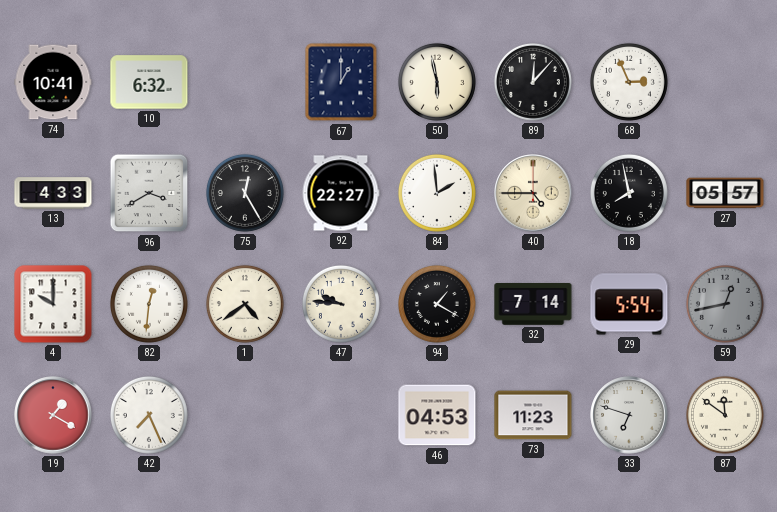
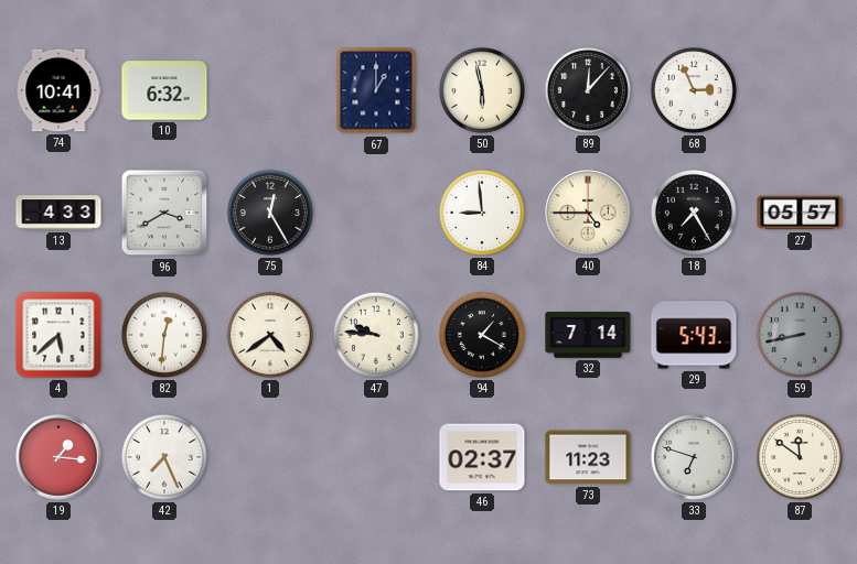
92: 22:27 -> none (341, 193)
84: 1:59 -> 8:59 (482, 213)
18: 7:58 -> 7:25 (694, 213)
4: 10:00 -> 5:38 (58, 335)
29: 5:54 -> 5:43 (694, 335)
59: 12:43 -> 8:43 (800, 335)
19: 1:20 -> 1:16 (58, 457)
46: 04:53 -> 02:37 (482, 457)
